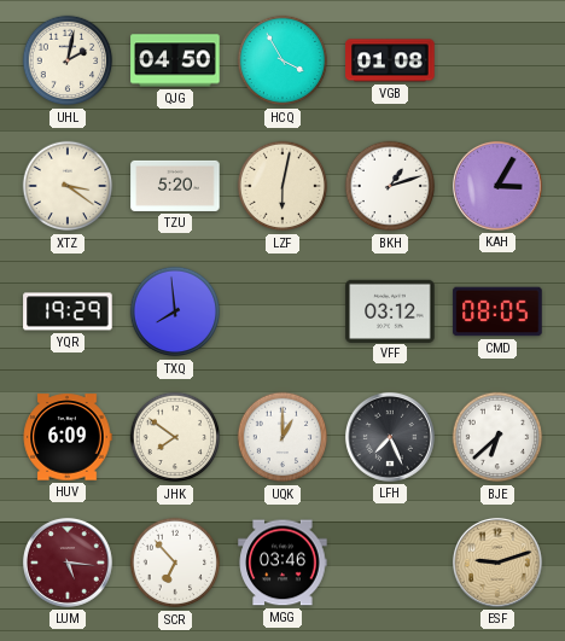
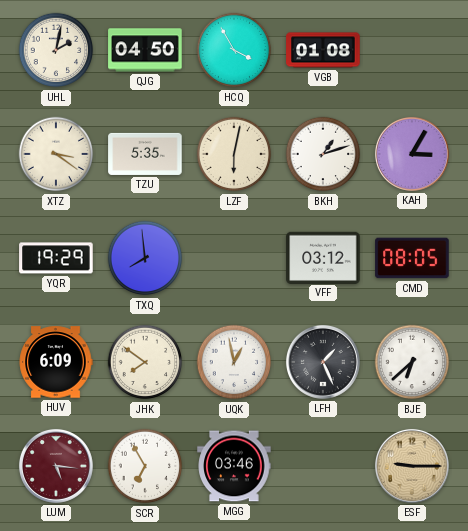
TZU: 5:20 -> 5:35 (145, 154)
UQK: 1:00 -> 12:58 (234, 362)
LFH: 7:26 -> 1:26 (323, 362)
SCR: 6:53 -> 6:55 (145, 466)
ESF: 9:12 -> 9:15 (412, 466)
